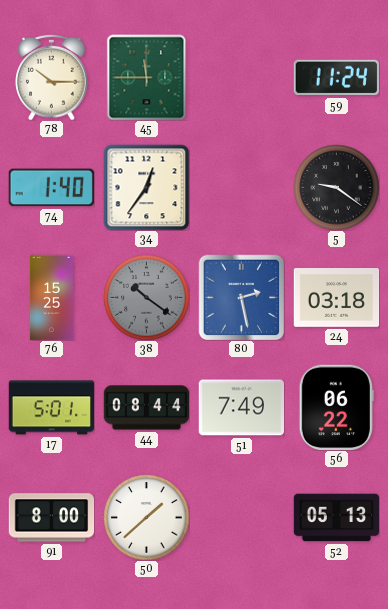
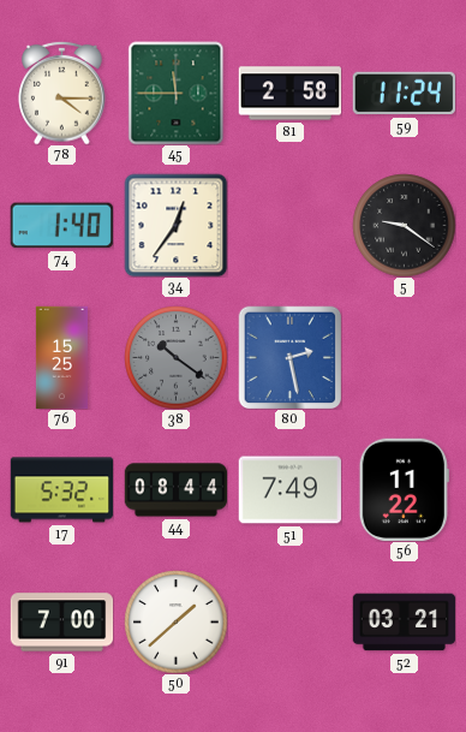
78: 10:15 -> 4:15 (62, 93)
81: none -> 2:58 (289, 94)
24: 03:18 -> none (336, 298)
17: 5:01 -> 5:32 (61, 490)
56: 06:22 -> 11:22 (404, 489)
91: 8:00 -> 7:00 (61, 623)
52: 05:13 -> 03:21 (404, 623)
